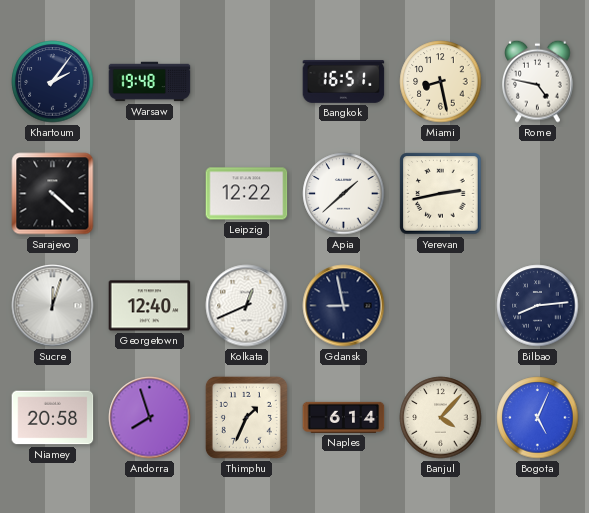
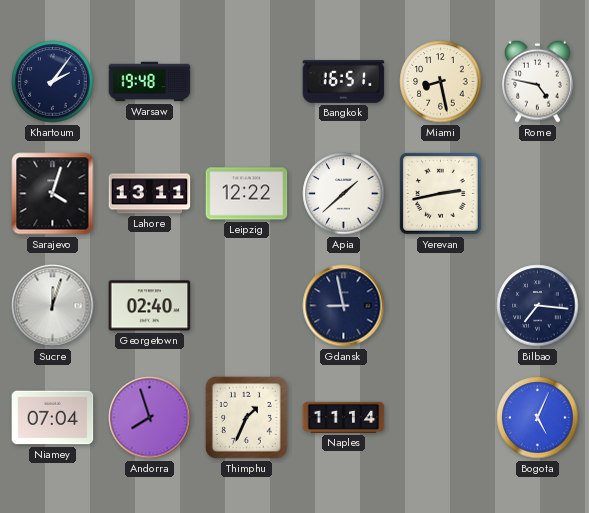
Sarajevo: 4:22 -> 4:03 (53, 194)
Lahore: none -> 13:11 (150, 194)
Georgetown: 12:40 -> 02:40 (150, 306)
Kolkata: 12:41 -> none (247, 306)
Bilbao: 8:14 -> 7:16 (538, 306)
Niamey: 20:58 -> 07:04 (53, 418)
Naples: 6:14 -> 11:14 (344, 417)
Banjul: 4:07 -> none (441, 418)
